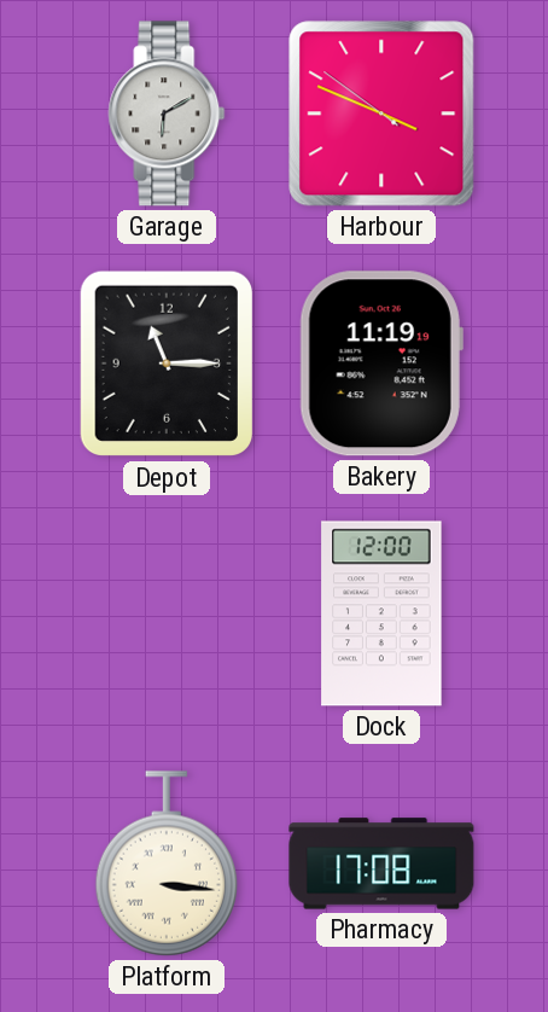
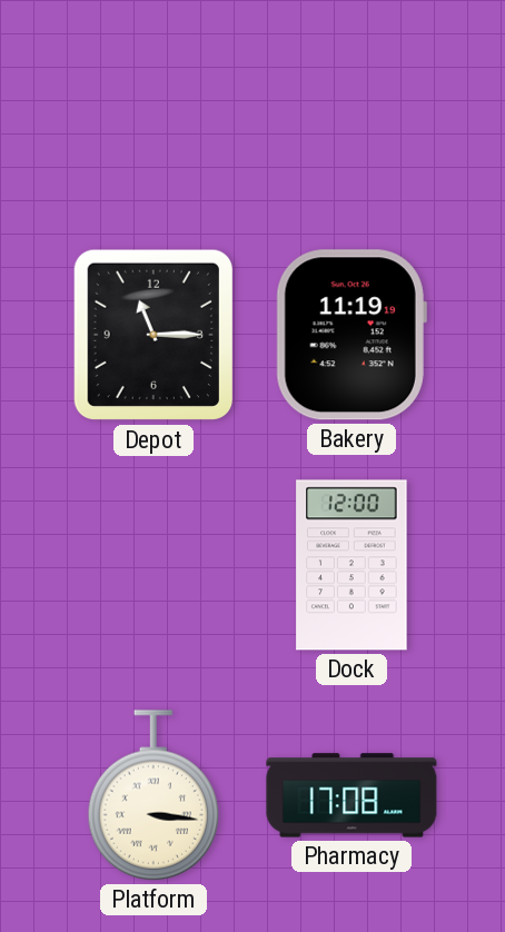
Garage: 6:10 -> none (167, 114)
Harbour: 3:48 -> none (381, 114)
